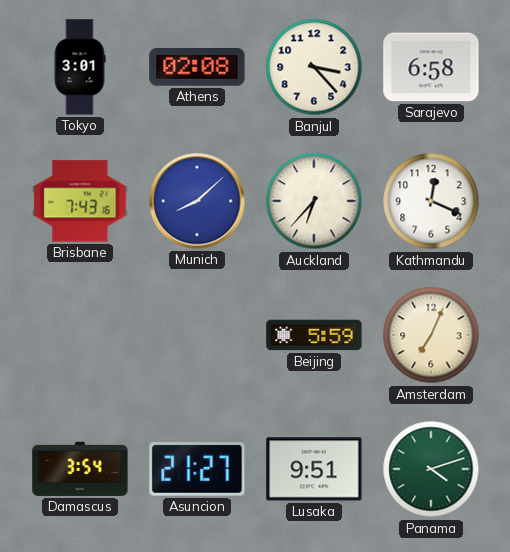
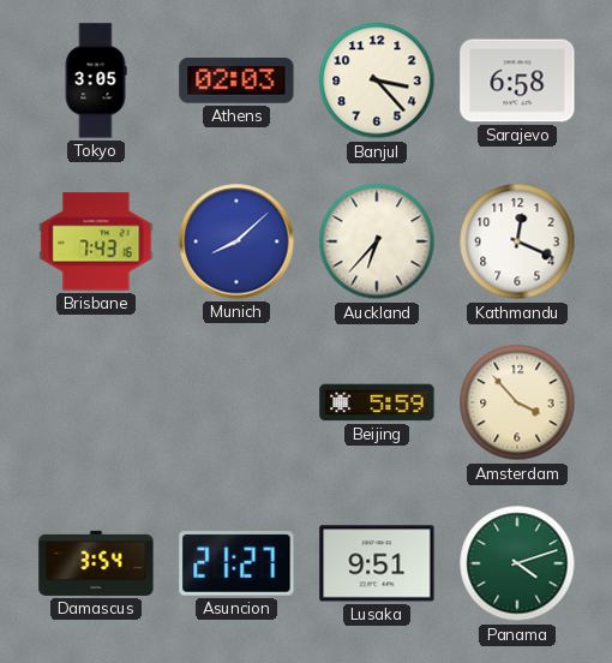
Tokyo: 3:01 -> 3:05 (96, 80)
Athens: 02:08 -> 02:03 (236, 80)
Amsterdam: 7:04 -> 3:53 (517, 402)
